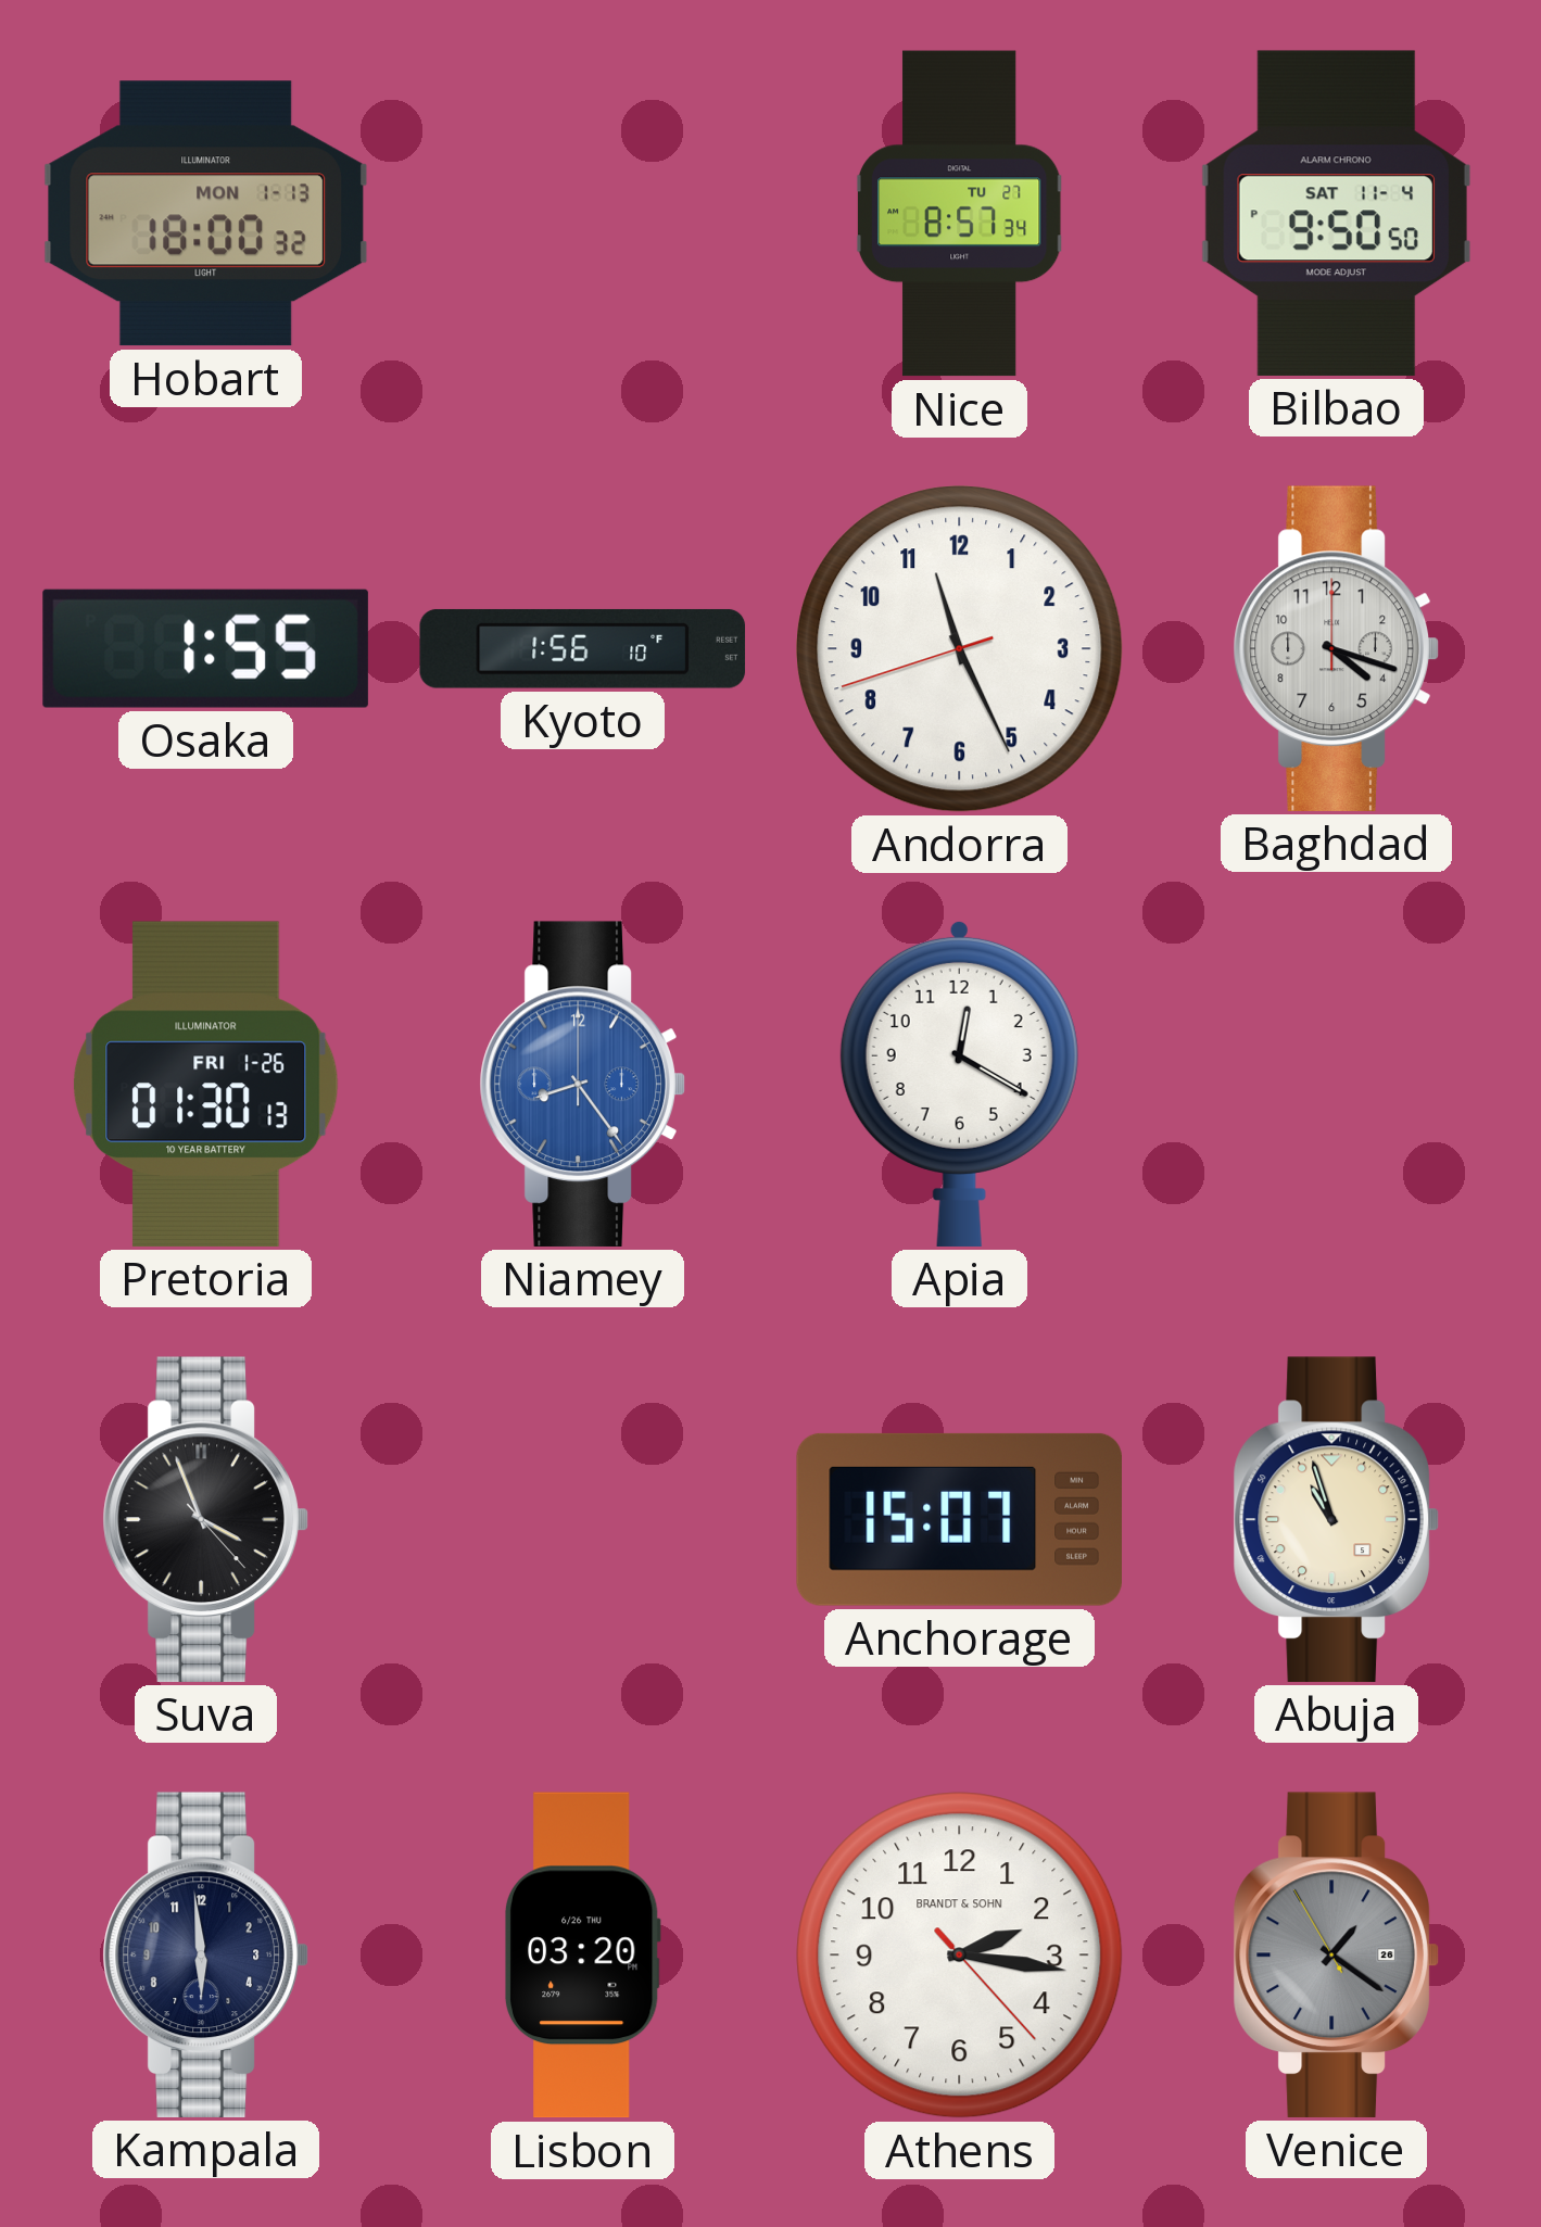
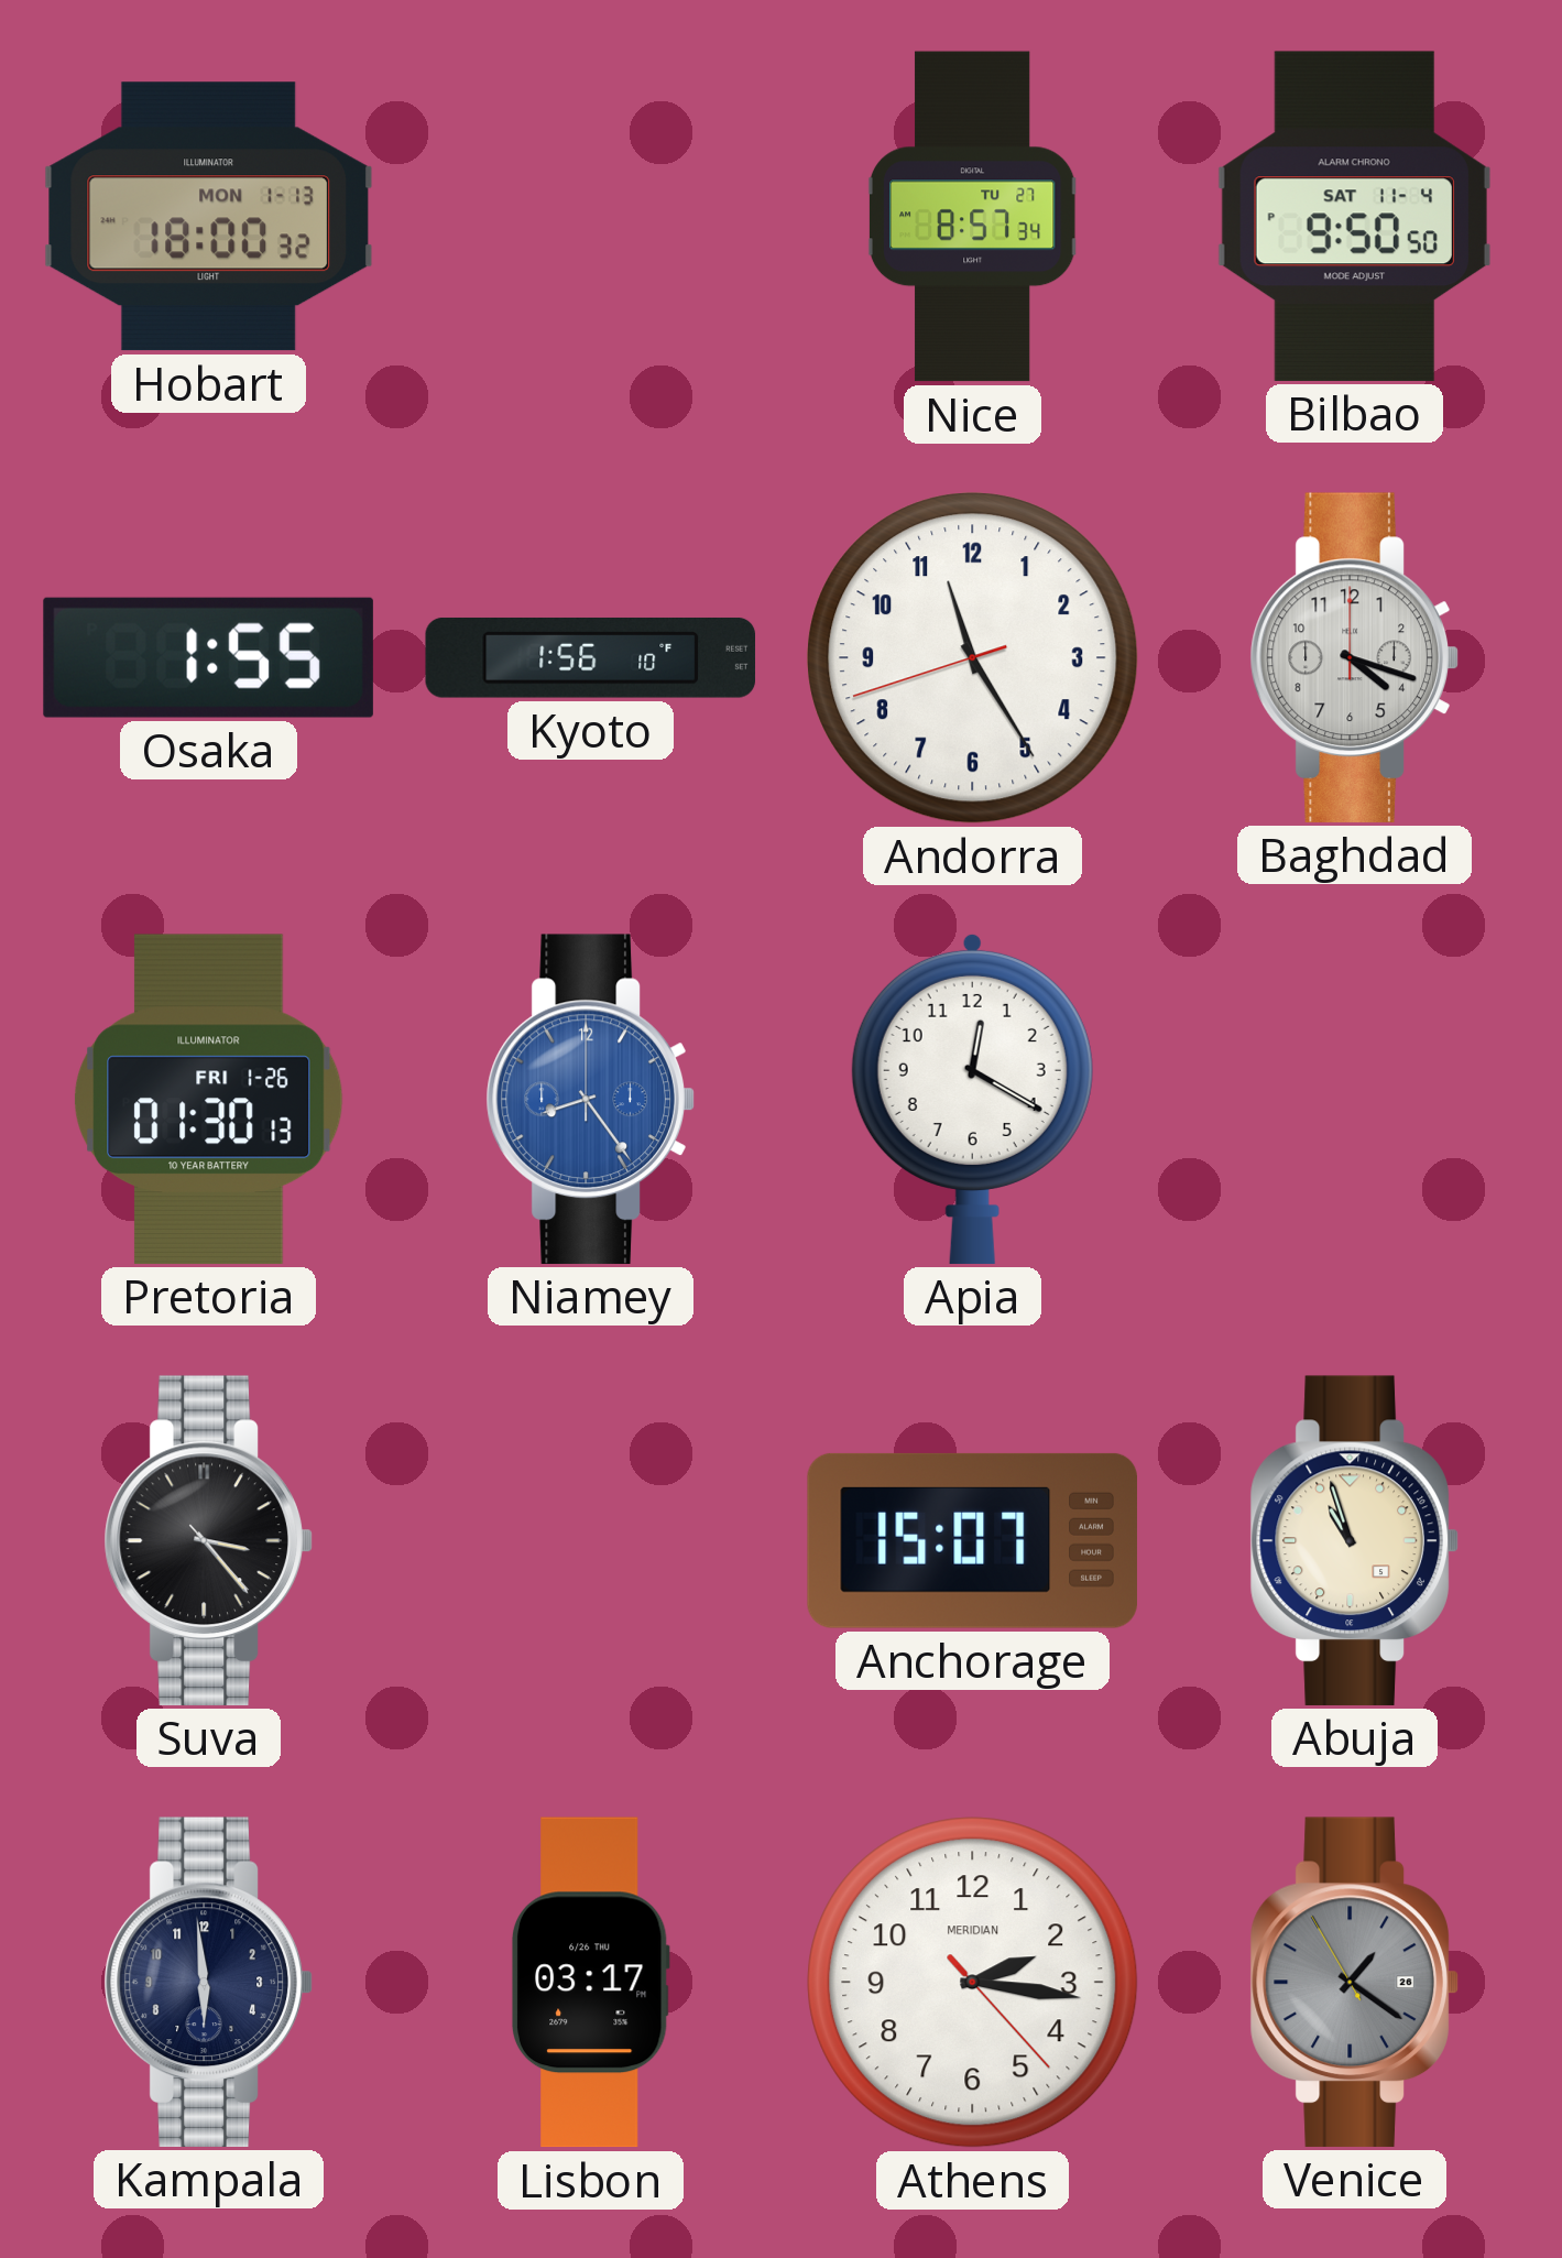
Andorra: 11:25 -> 11:24 (973, 658)
Suva: 3:56 -> 3:23 (208, 1540)
Lisbon: 03:20 -> 03:17 (590, 1983)
Athens brand: BRANDT & SOHN -> MERIDIAN (973, 1983)
